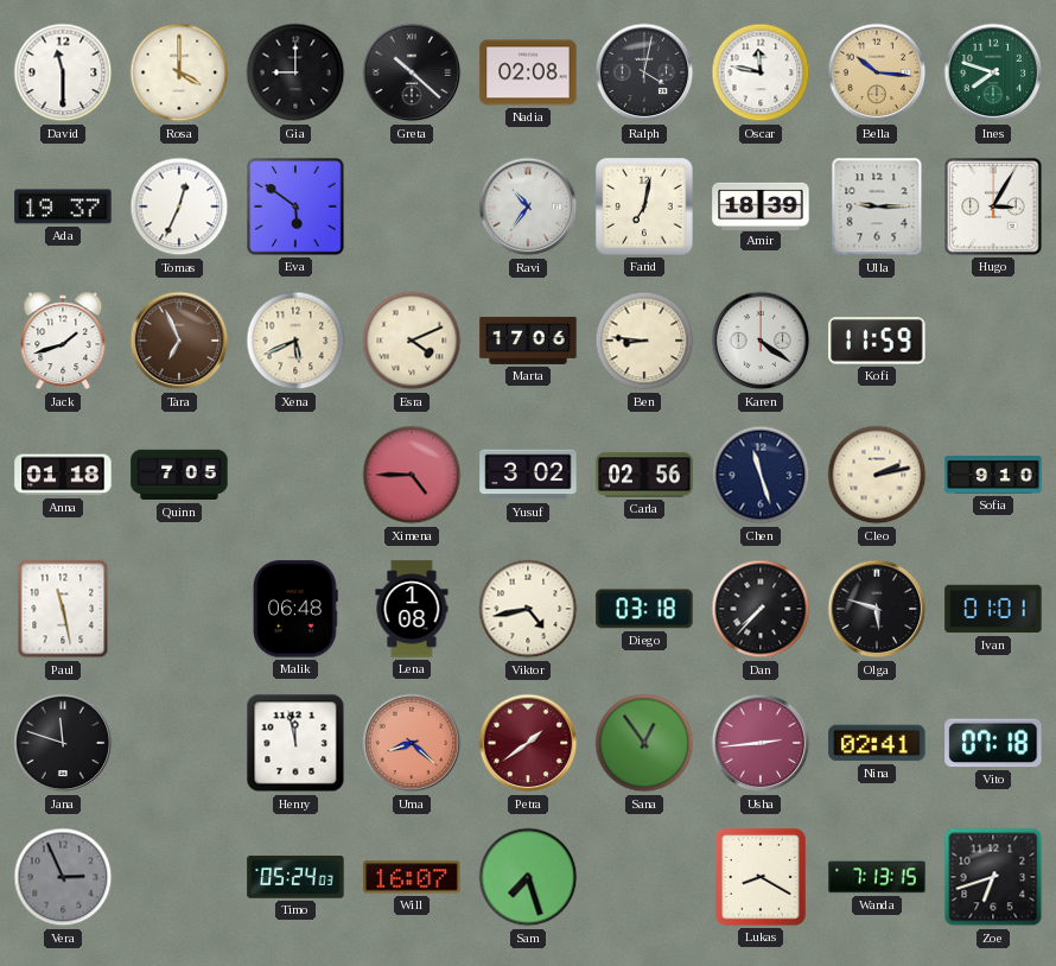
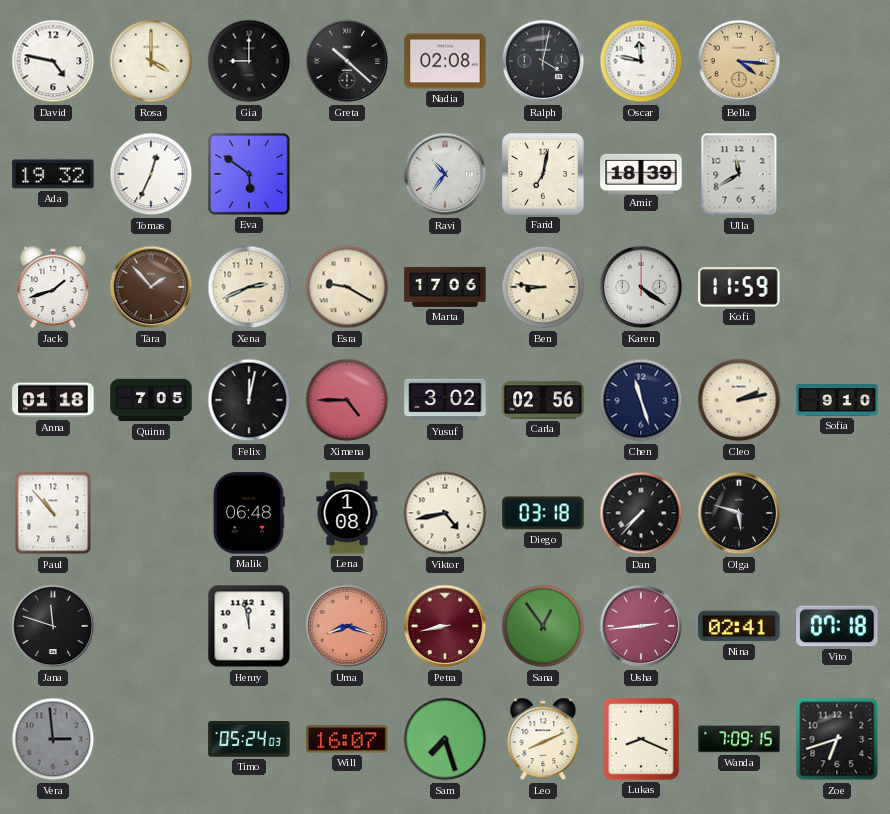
David: 11:30 -> 4:47 (53, 61)
Bella: 10:16 -> 4:16 (739, 61)
Ines: 7:48 -> none (993, 72)
Ada: 19:37 -> 19:32 (53, 174)
Ulla: 9:15 -> 11:40 (739, 174)
Hugo: 3:05 -> none (993, 206)
Tara: 6:56 -> 1:53 (151, 287)
Xena: 5:41 -> 2:41 (249, 287)
Esra: 4:11 -> 9:20 (347, 287)
Felix: none -> 12:02 (249, 400)
Paul: 11:28 -> 10:53 (53, 513)
Ivan: 01:01 -> none (993, 609)
Uma: 8:22 -> 8:18 (347, 626)
Petra: 1:39 -> 8:43 (445, 626)
Vera: 2:56 -> 2:59 (53, 739)
Leo: none -> 8:11 (543, 739)
Lukas: 8:20 -> 8:19 (641, 739)
Wanda: 7:13 -> 7:09 (739, 739)
